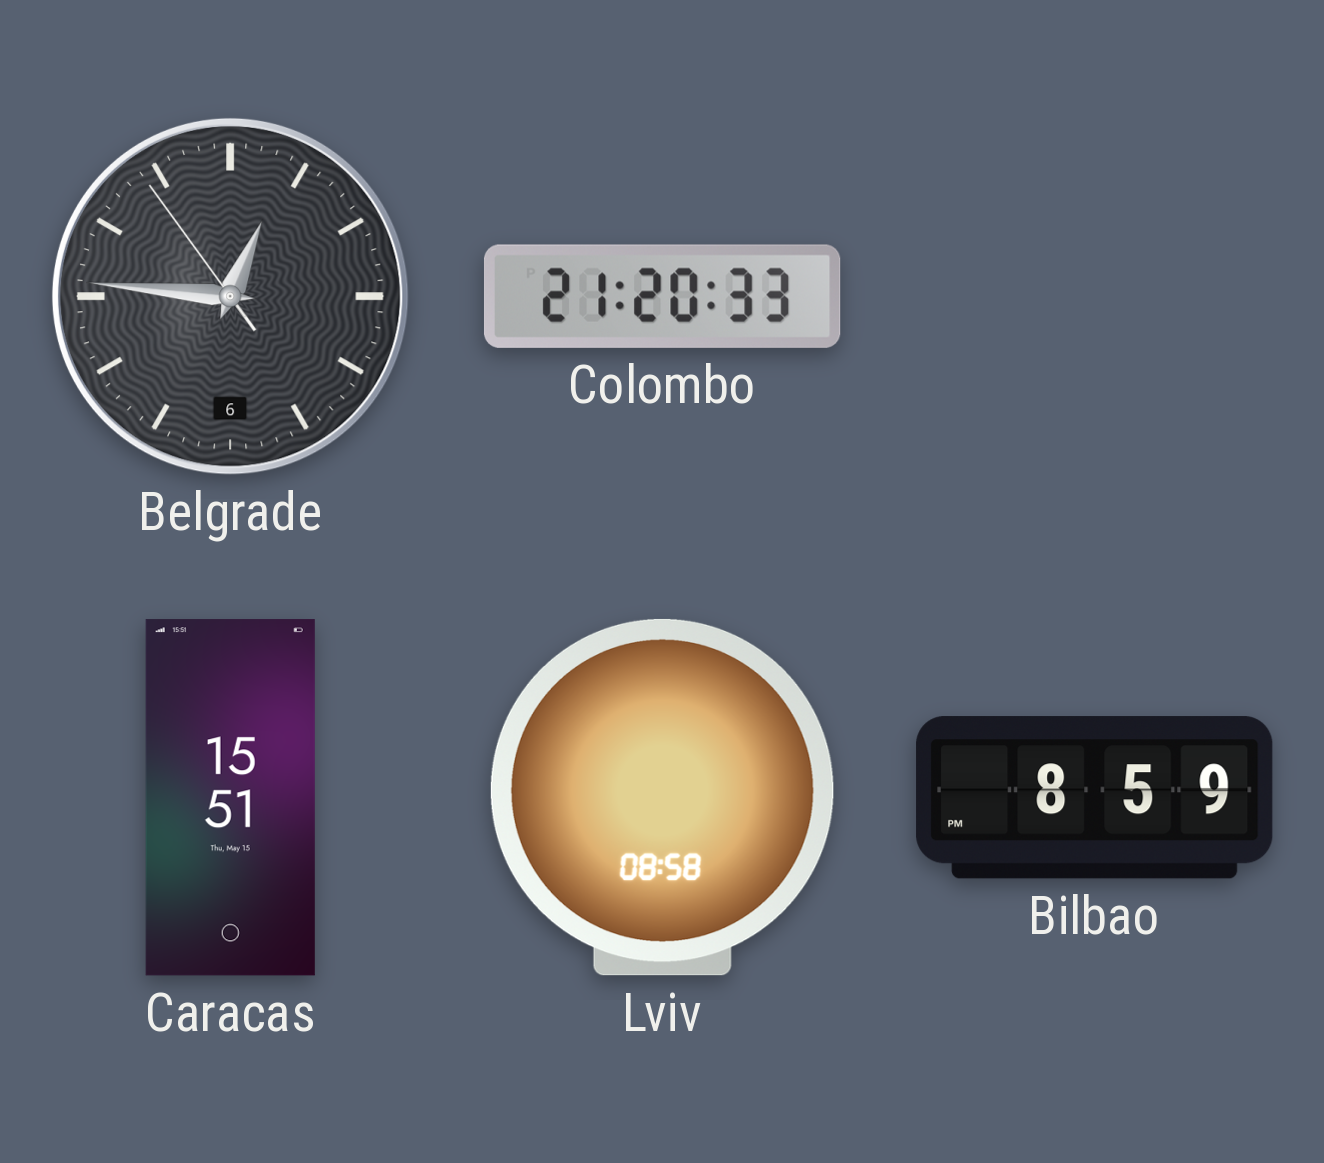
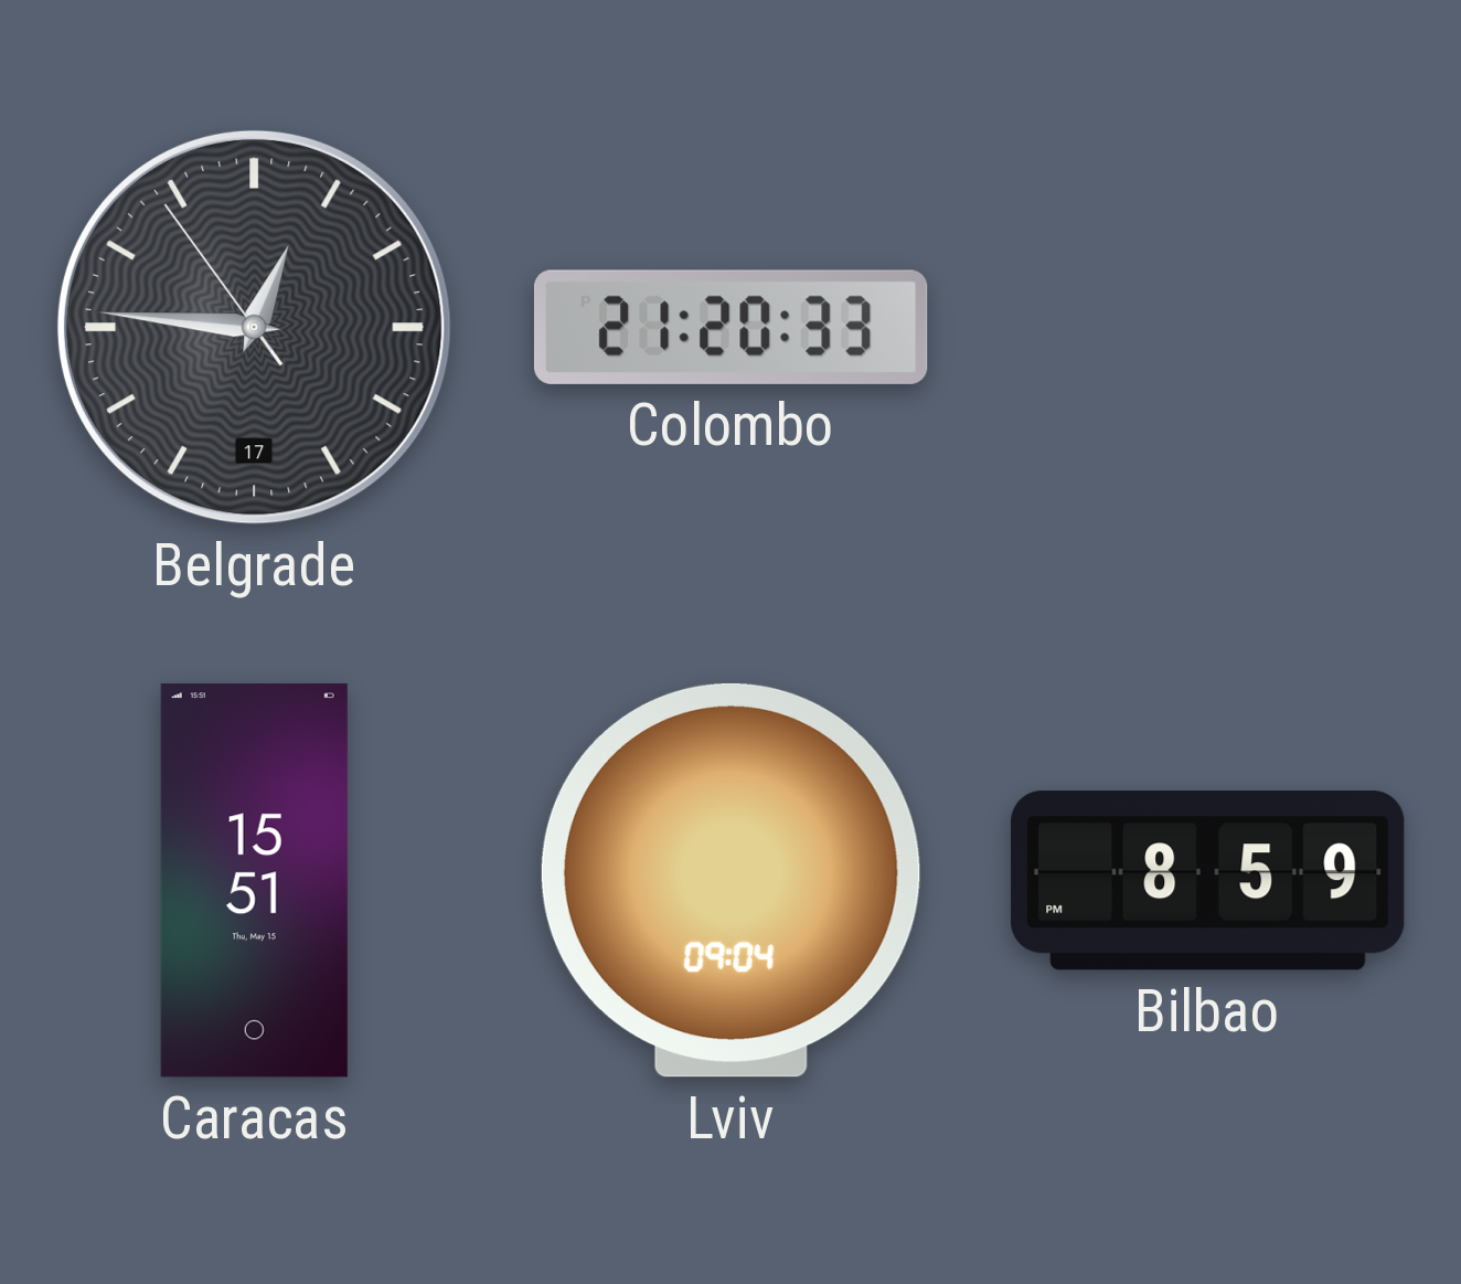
Belgrade date: 6 -> 17 (254, 327)
Lviv: 08:58 -> 09:04 (730, 880)
